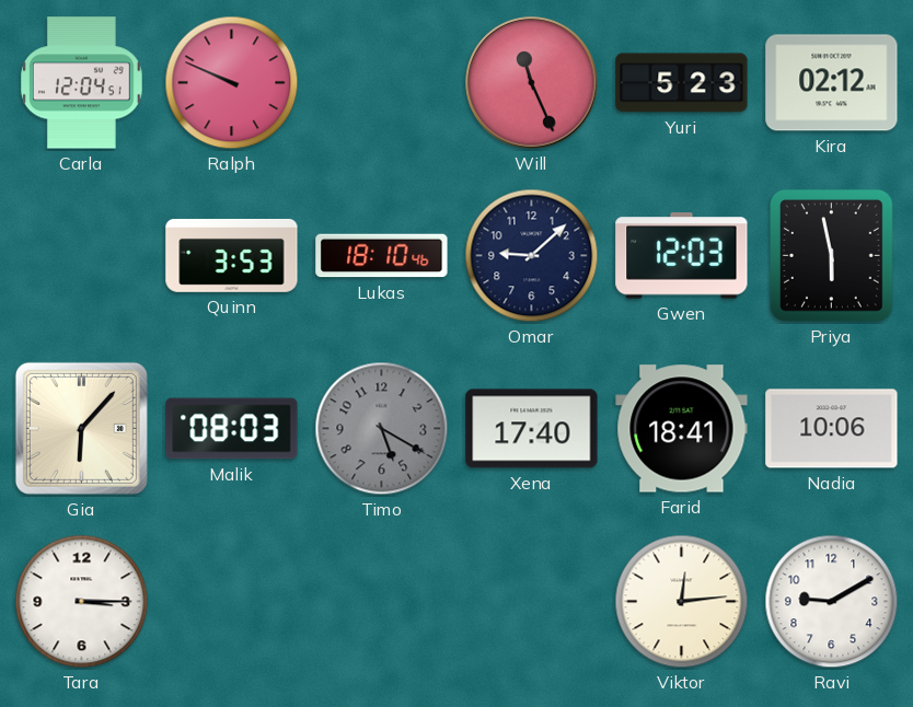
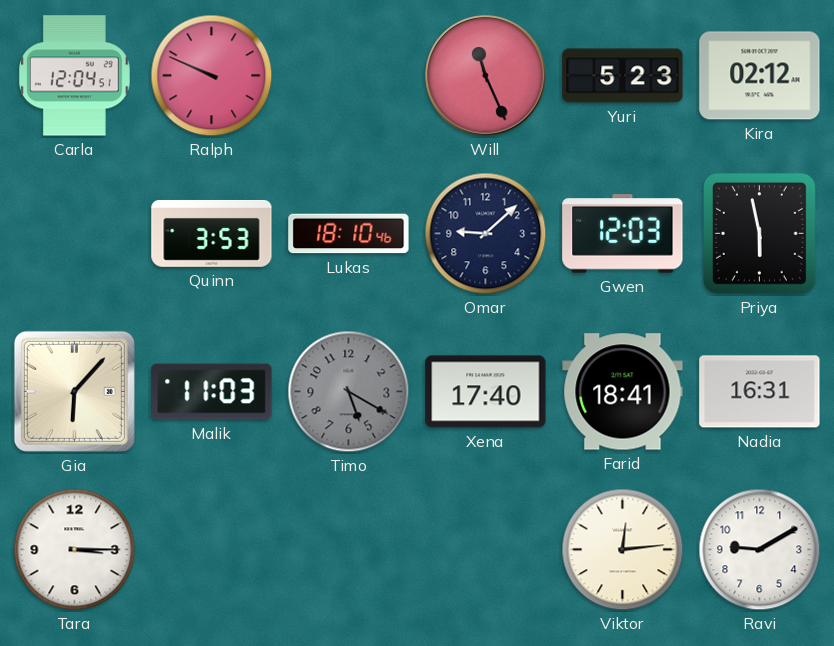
Malik: 08:03 -> 11:03 (212, 392)
Nadia: 10:06 -> 16:31 (760, 392)
